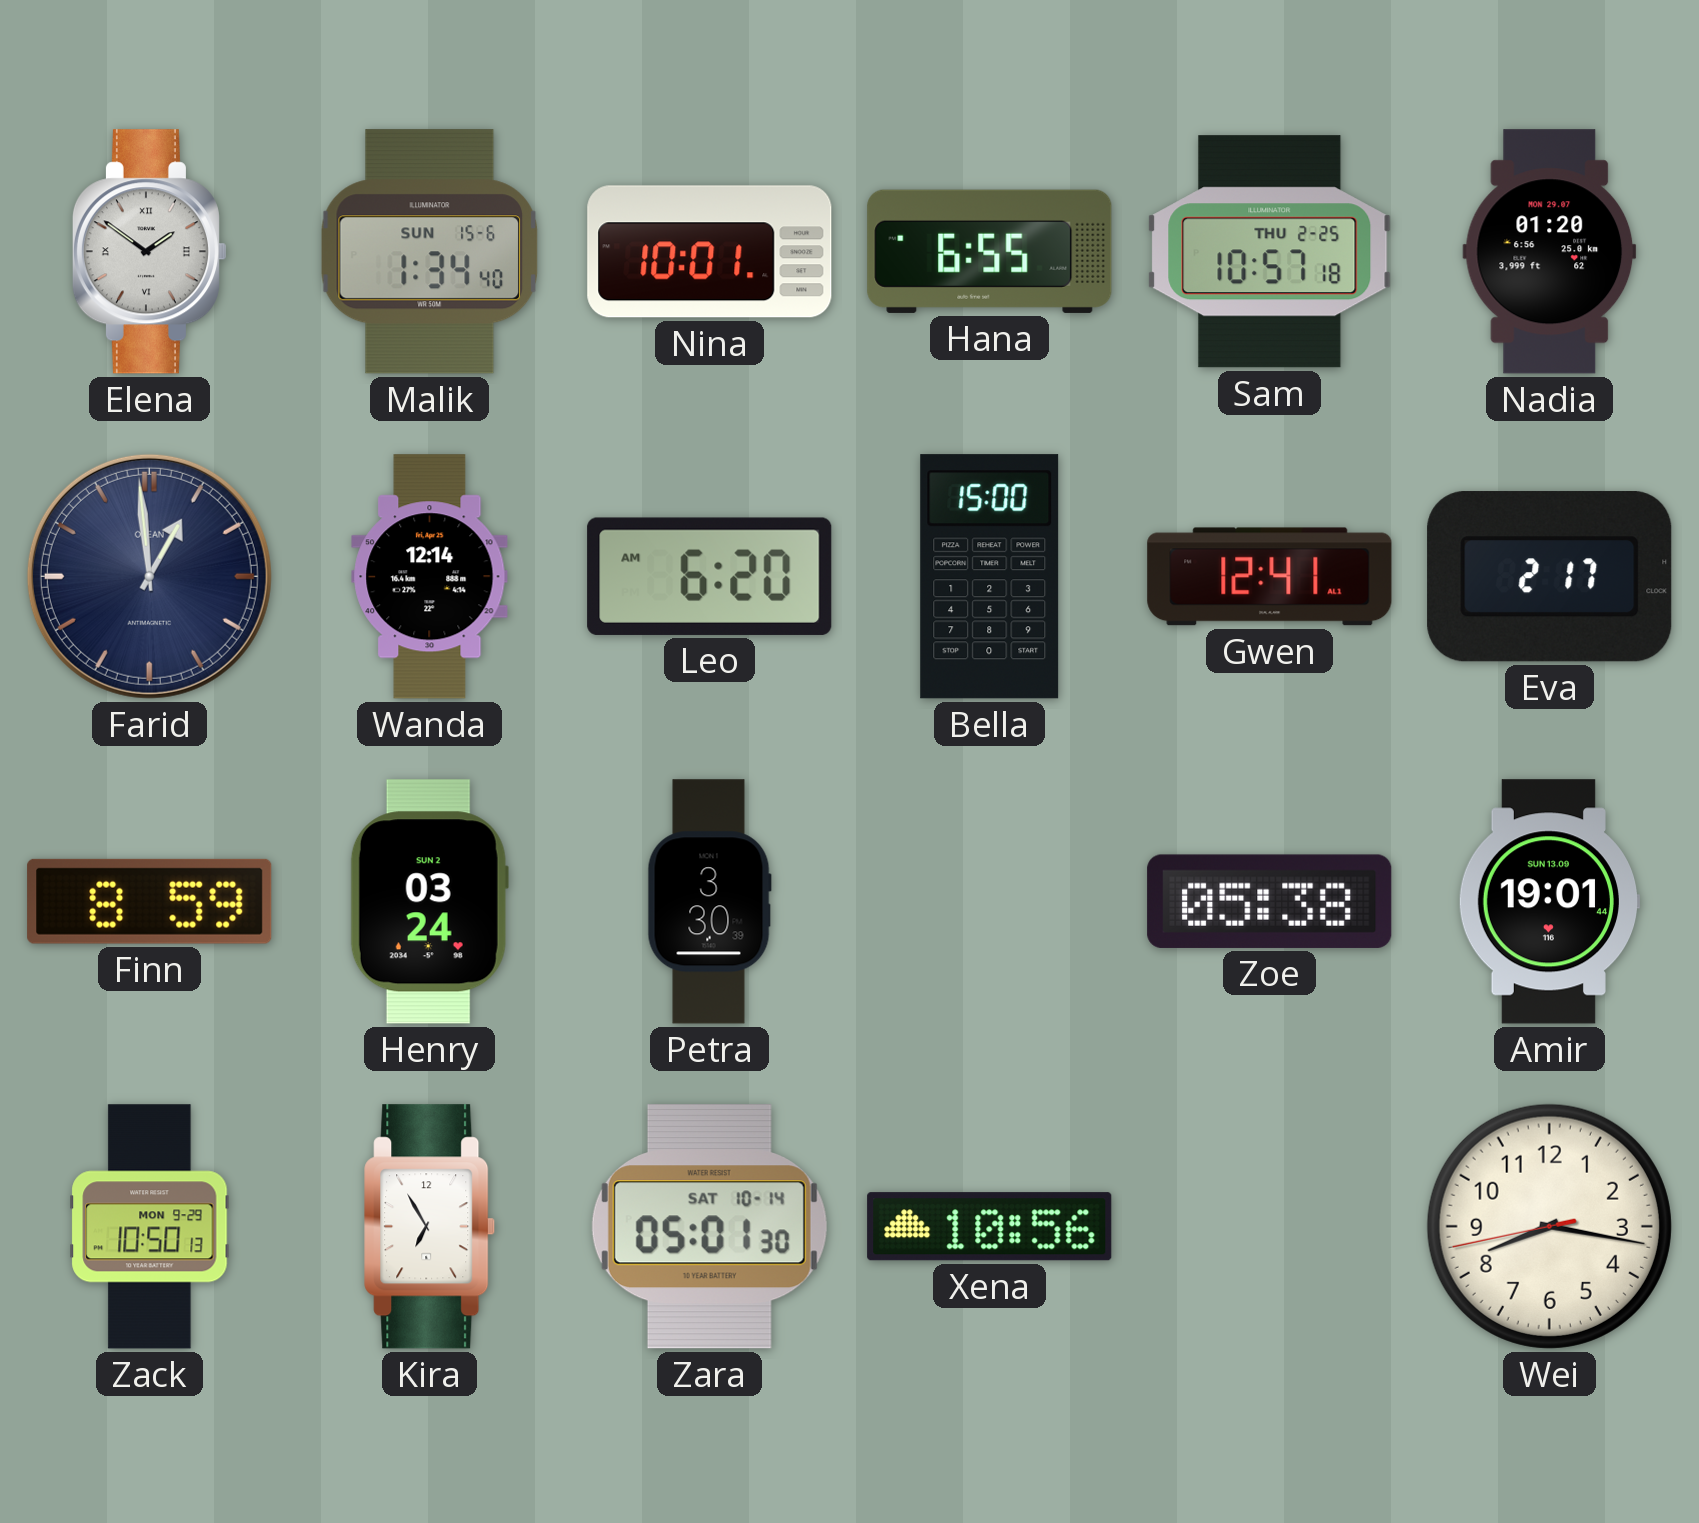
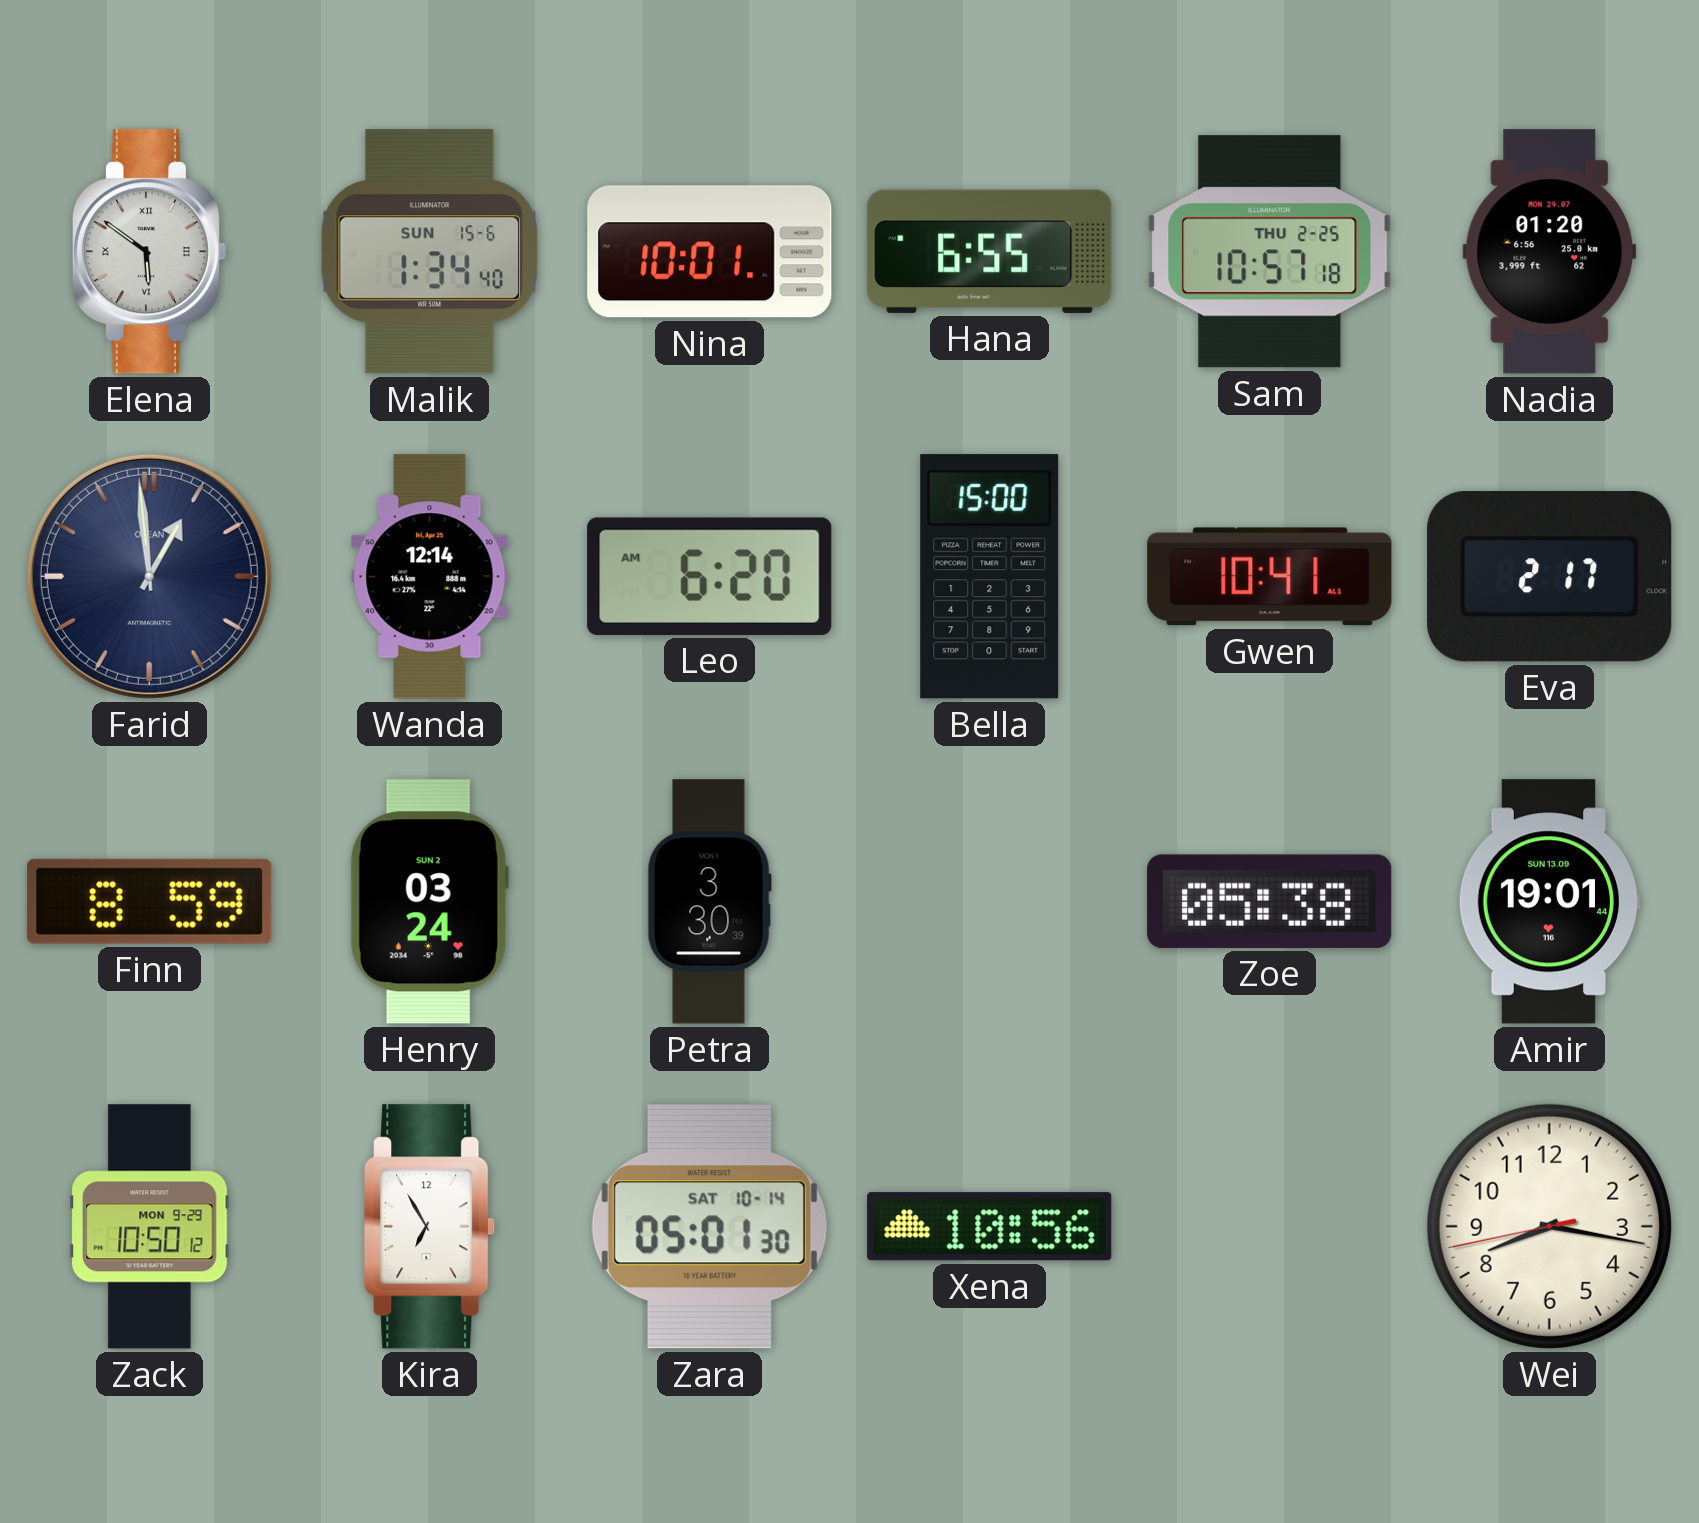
Elena: 1:51 -> 5:51 (149, 252)
Gwen: 12:41 -> 10:41 (1270, 577)
Zack: 10:50:13 -> 10:50:12 (150, 1227)
